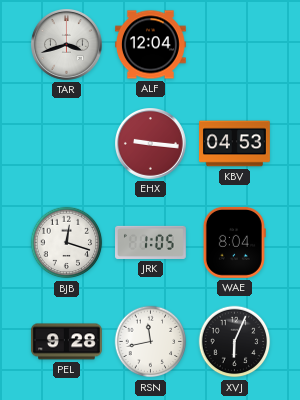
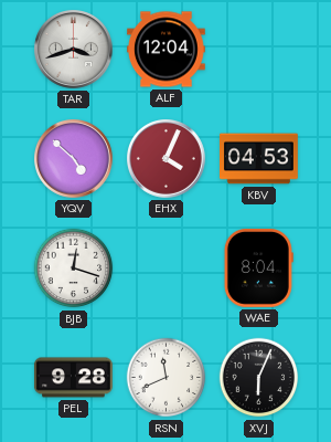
YQV: none -> 4:52 (74, 159)
EHX: 9:16 -> 4:04 (167, 159)
JRK: 1:05 -> none (151, 242)
RSN: 11:43 -> 11:41 (167, 378)
